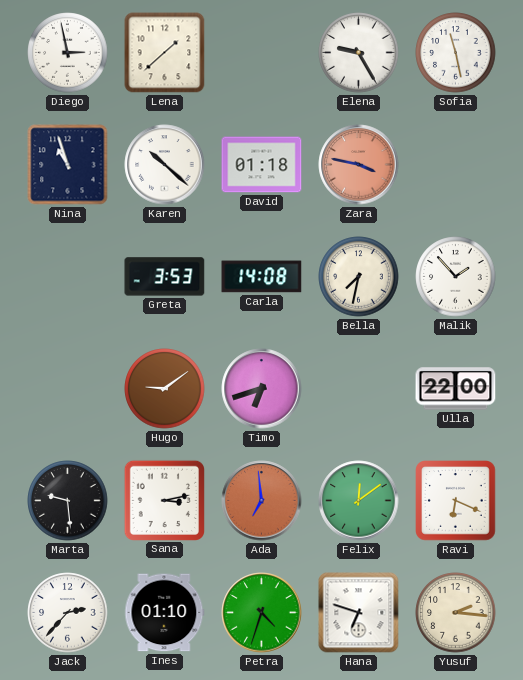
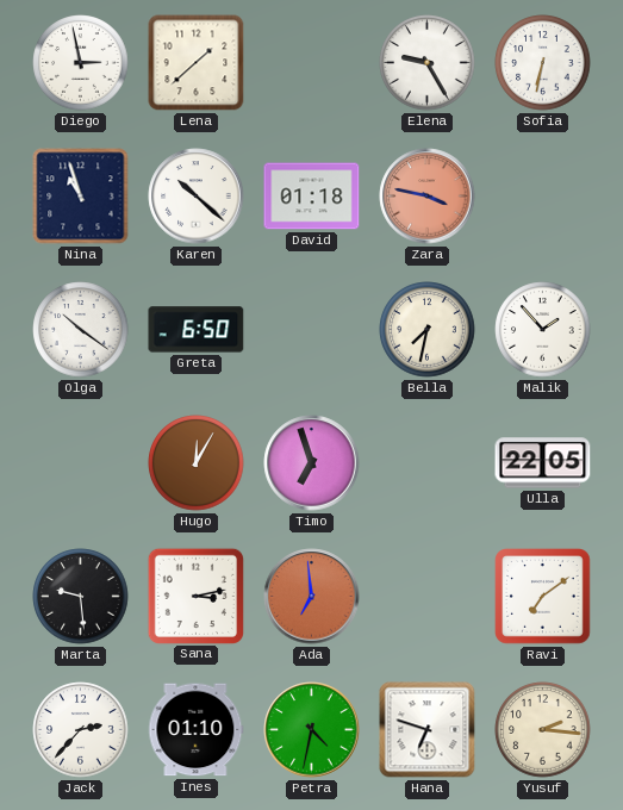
Sofia: 11:28 -> 6:32 (543, 63)
Olga: none -> 10:21 (81, 330)
Greta: 3:53 -> 6:50 (197, 330)
Carla: 14:08 -> none (262, 277)
Hugo: 9:09 -> 12:05 (197, 463)
Timo: 6:42 -> 6:57 (312, 463)
Ulla: 22:00 -> 22:05 (543, 463)
Felix: 12:09 -> none (359, 501)
Ravi: 6:19 -> 7:09 (543, 597)
Petra: 4:33 -> 4:32 (312, 730)
